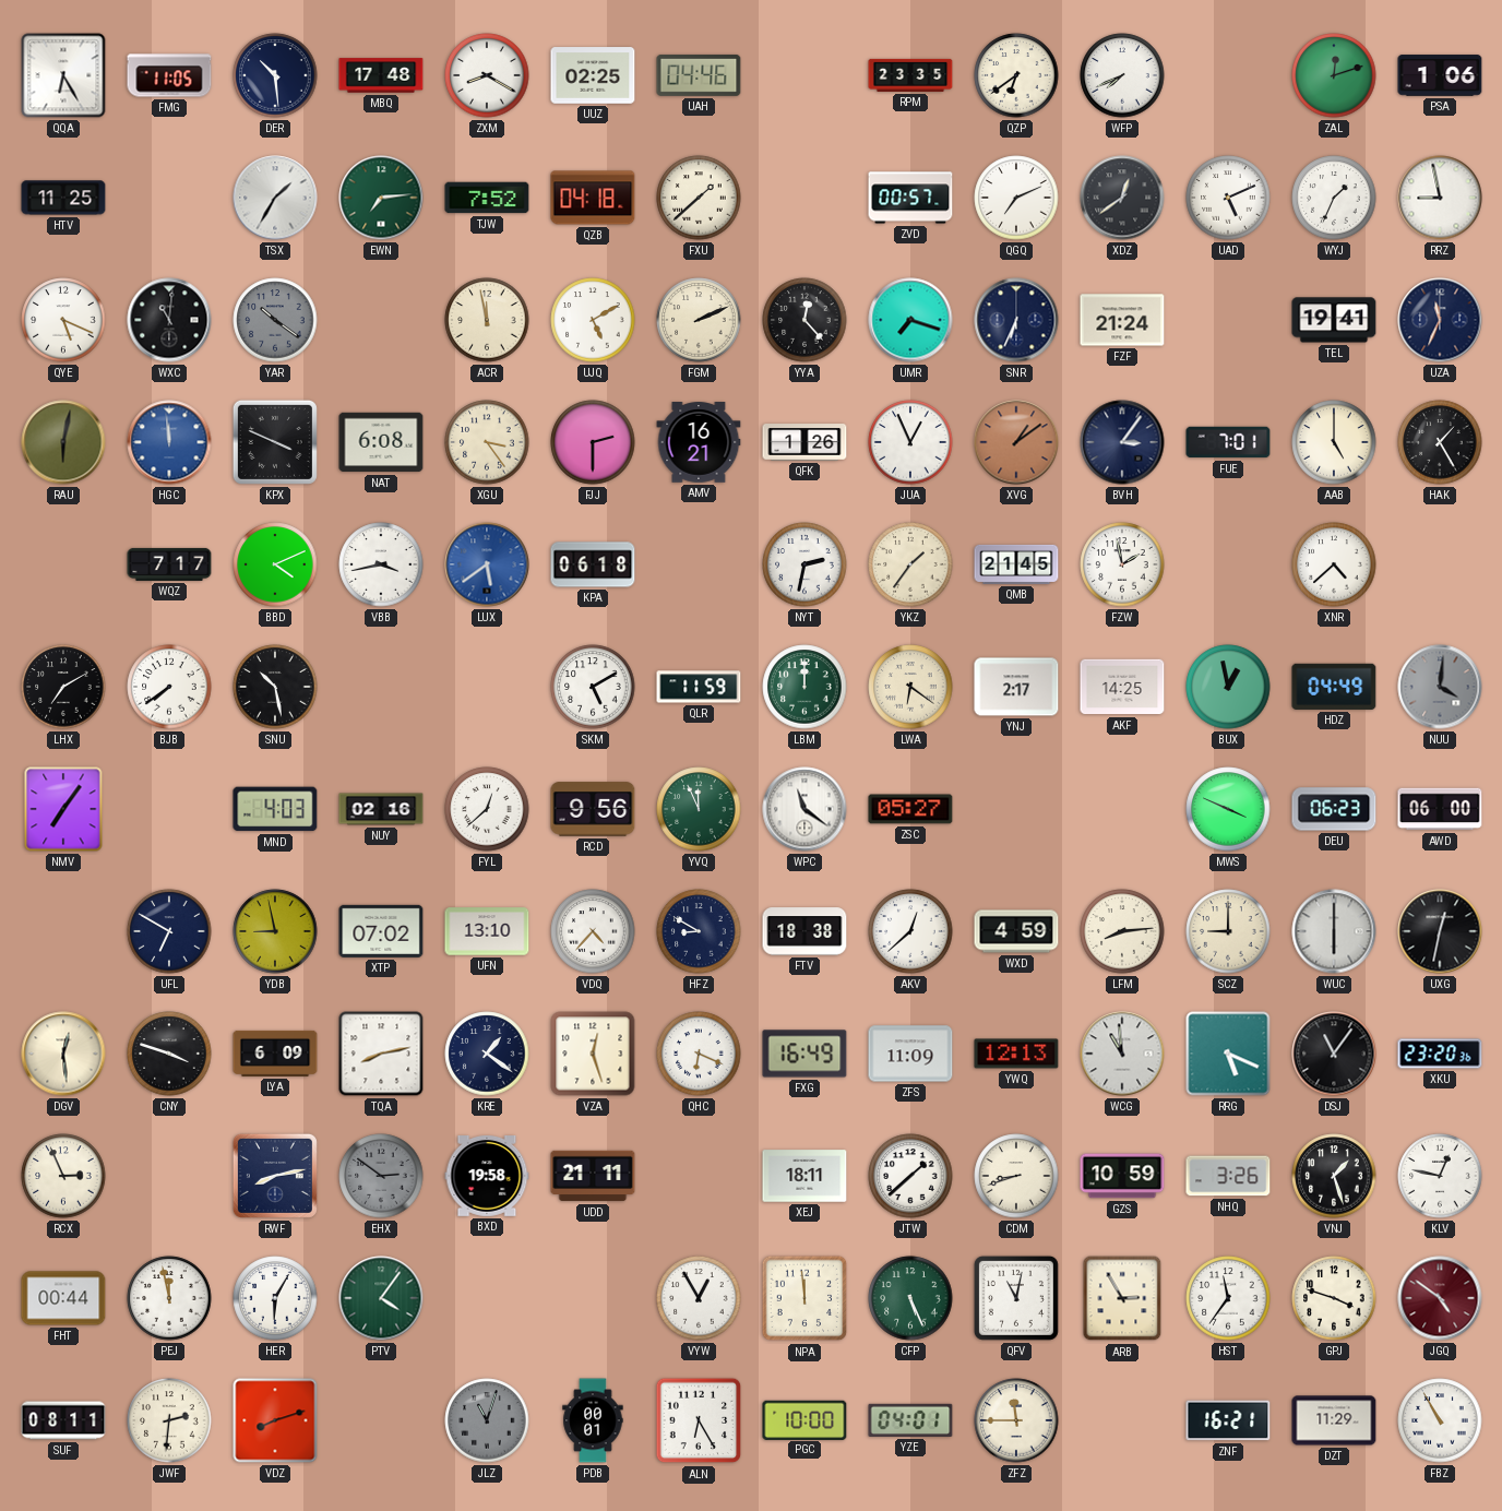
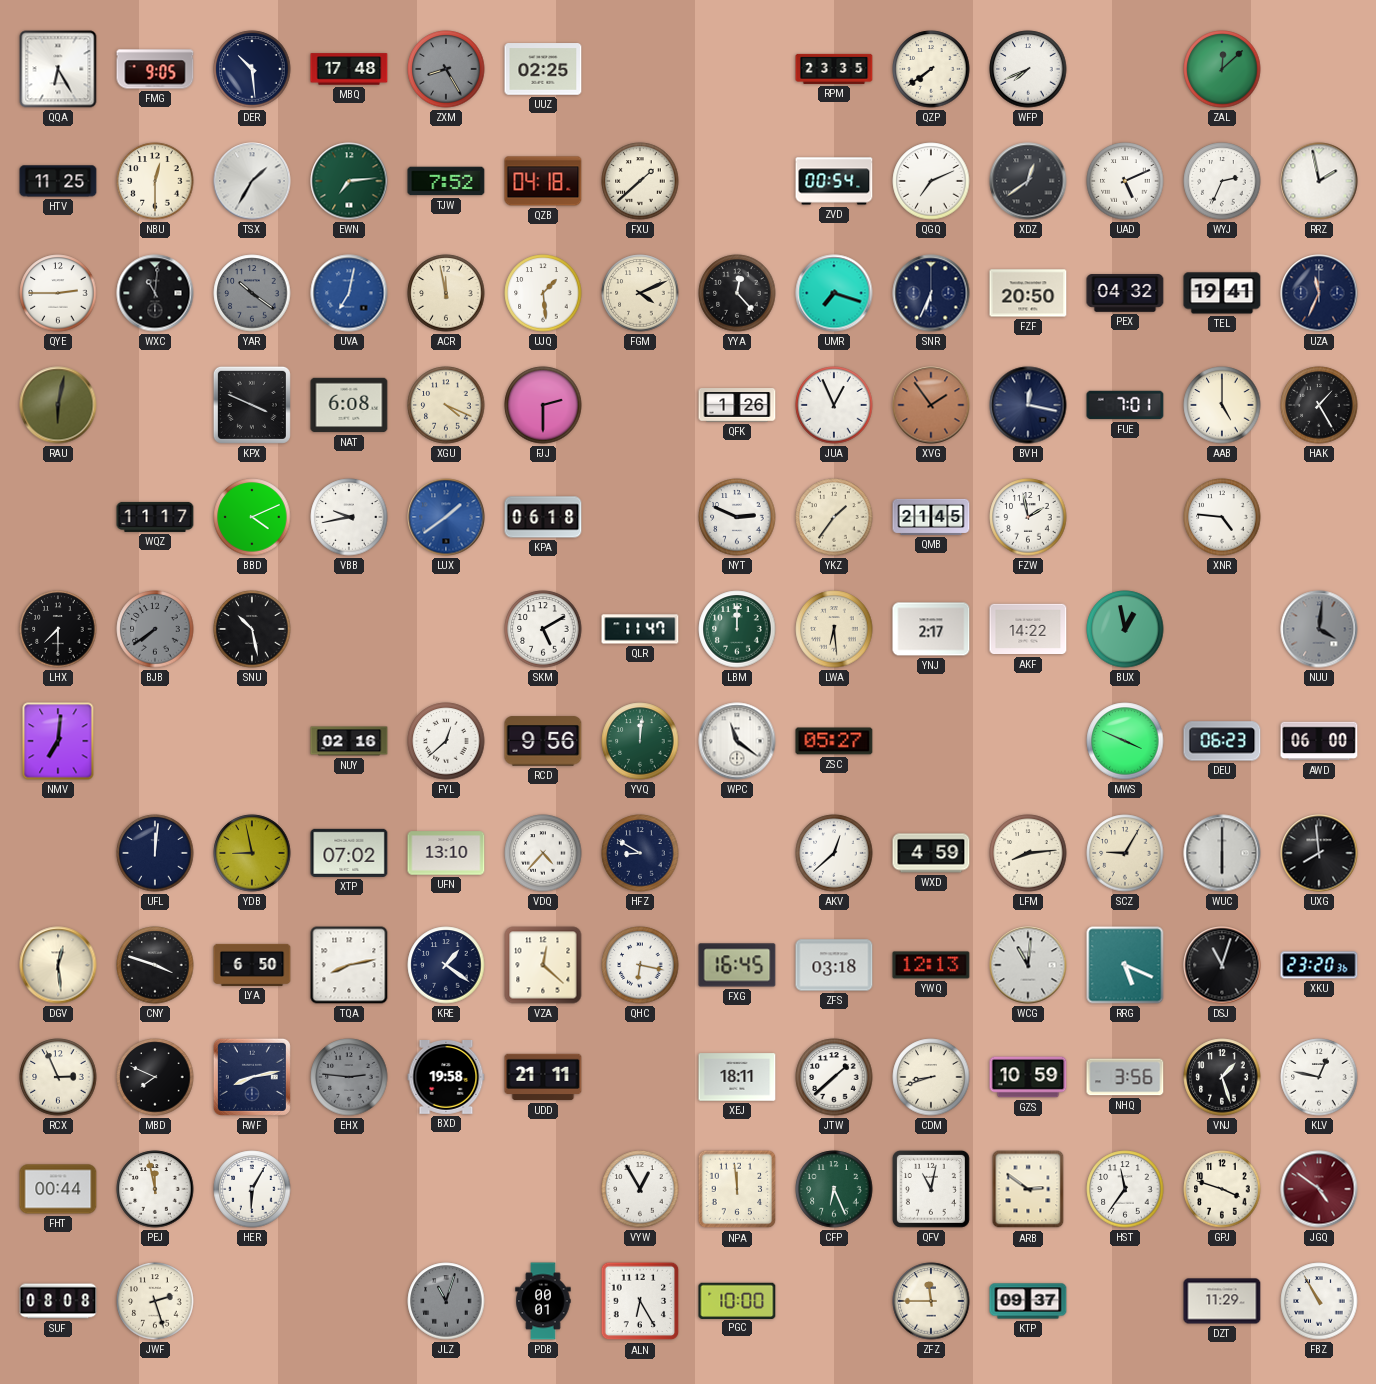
FMG: 11:05 -> 9:05 (155, 69)
ZXM: 8:20 -> 8:25 (446, 69)
ZXM dial: white -> grey (446, 69)
UAH: 04:46 -> none (699, 75)
QZP: 6:39 -> 7:39 (931, 69)
ZAL: 12:12 -> 12:08 (1222, 69)
PSA: 1:06 -> none (1440, 75)
NBU: none -> 12:30 (155, 181)
ZVD: 00:57 -> 00:54 (834, 181)
WYJ: 1:34 -> 2:34 (1222, 181)
RRZ: 8:58 -> 1:58 (1319, 181)
QYE: 5:19 -> 2:45 (58, 293)
UVA: none -> 7:02 (349, 293)
UJQ: 5:10 -> 1:29 (543, 293)
FGM: 2:11 -> 4:11 (640, 293)
FZF: 21:24 -> 20:50 (1028, 293)
PEX: none -> 04:32 (1125, 293)
HGC: 11:59 -> none (169, 442)
XGU: 3:24 -> 4:19 (446, 405)
AMV: 16:21 -> none (699, 442)
XVG: 1:09 -> 1:54 (931, 405)
BVH: 3:06 -> 12:17 (1028, 405)
WQZ: 7:17 -> 11:17 (155, 517)
VBB: 3:43 -> 9:43 (349, 517)
LUX: 5:39 -> 1:39 (446, 517)
NYT: 2:32 -> 2:49 (737, 517)
XNR: 4:38 -> 4:46 (1222, 517)
LHX: 7:10 -> 7:30 (58, 629)
BJB dial: white -> grey (155, 629)
QLR: 11:59 -> 11:47 (640, 629)
LWA: 6:21 -> 6:29 (834, 629)
AKF: 14:25 -> 14:22 (1028, 629)
HDZ: 04:49 -> none (1334, 687)
NMV: 7:06 -> 7:01 (58, 741)
MND: 4:03 -> none (275, 809)
YVQ: 11:56 -> 12:01 (640, 741)
UFL: 6:50 -> 12:01 (155, 853)
FTV: 18:38 -> none (804, 931)
SCZ: 9:00 -> 9:05 (1125, 853)
UXG: 12:32 -> 7:59 (1319, 853)
LYA: 6:09 -> 6:50 (252, 965)
VZA: 12:27 -> 12:22 (543, 965)
QHC: 6:19 -> 6:17 (640, 965)
FXG: 16:49 -> 16:45 (737, 965)
ZFS: 11:09 -> 03:18 (834, 965)
WCG: 10:59 -> 11:01 (1028, 965)
DSJ: 11:06 -> 11:03 (1222, 965)
MBD: none -> 7:49 (155, 1077)
EHX: 2:51 -> 2:46 (349, 1077)
NHQ: 3:26 -> 3:56 (1125, 1077)
PTV: 4:06 -> none (381, 1298)
CFP: 5:26 -> 6:26 (834, 1189)
ARB: 2:55 -> 2:51 (1028, 1189)
SUF: 08:11 -> 08:08 (58, 1301)
JWF: 2:31 -> 2:27 (155, 1301)
VDZ: 8:12 -> none (275, 1420)
YZE: 04:01 -> none (910, 1420)
KTP: none -> 09:37 (1028, 1301)
ZNF: 16:21 -> none (1228, 1420)
